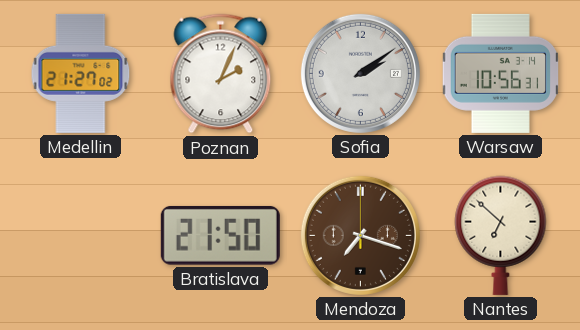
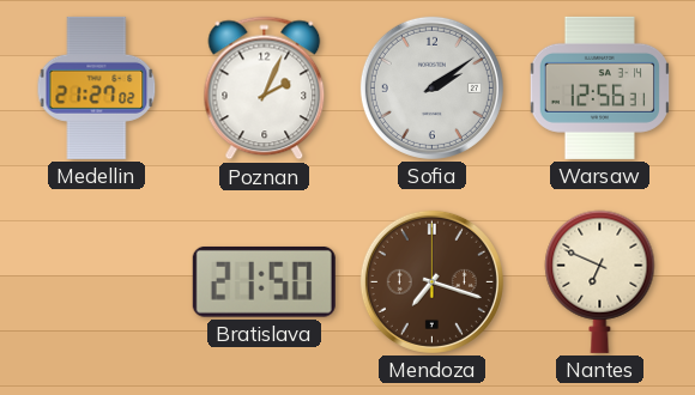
Warsaw: 10:56 -> 12:56 (599, 87)
Nantes: 6:52 -> 6:49 (600, 281)
